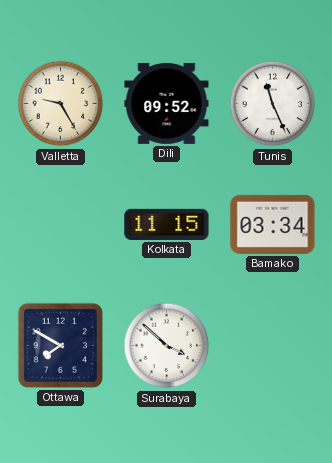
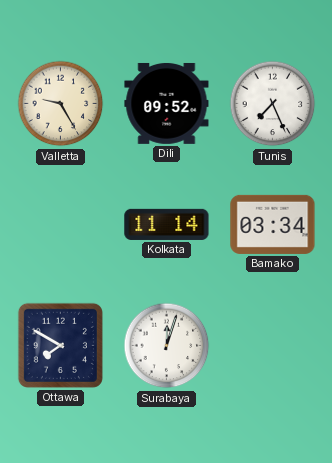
Tunis: 11:26 -> 7:26 (273, 104)
Kolkata: 11:15 -> 11:14 (167, 224)
Surabaya: 3:52 -> 12:03 (167, 346)
